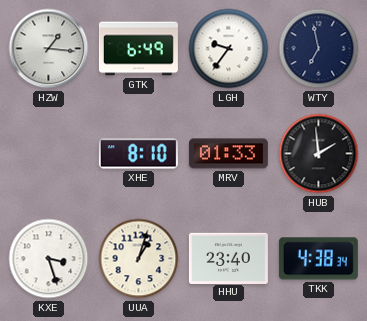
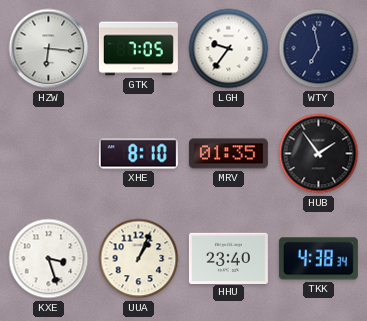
HZW: 1:16 -> 6:16 (49, 49)
GTK: 6:49 -> 7:05 (138, 49)
MRV: 01:33 -> 01:35 (228, 154)
HUB: 1:59 -> 1:54 (319, 154)
UUA: 1:03 -> 1:04 (139, 259)
